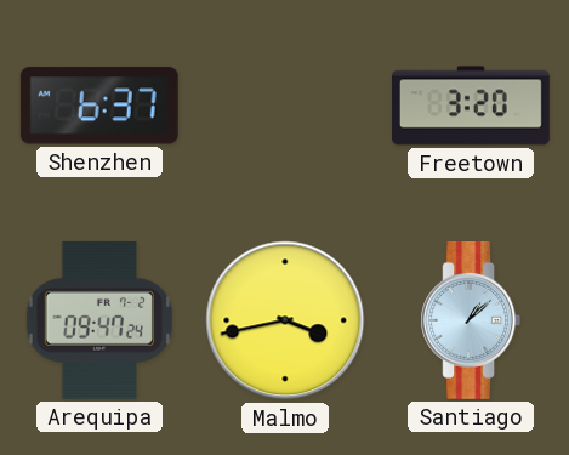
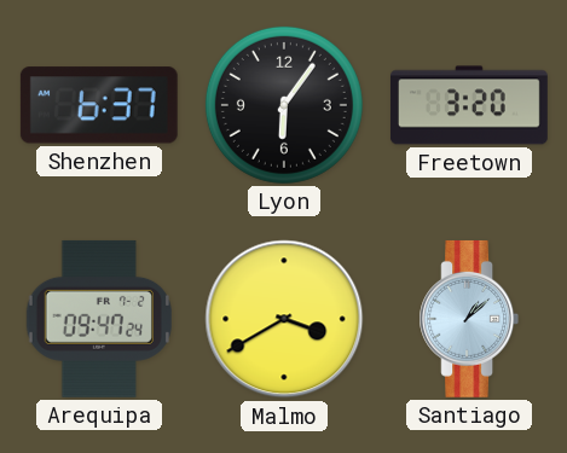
Lyon: none -> 6:06 (284, 105)
Malmo: 3:43 -> 3:40 (284, 319)
